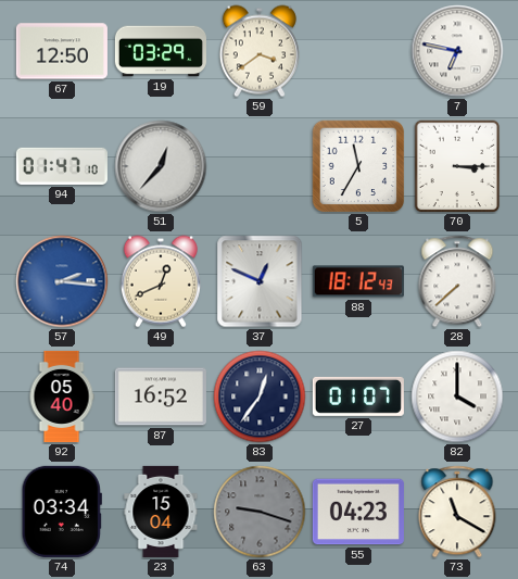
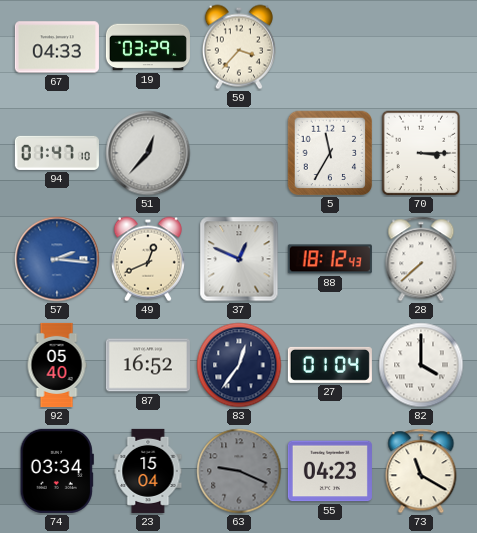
67: 12:50 -> 04:33 (57, 47)
59: 3:39 -> 3:37 (239, 47)
7: 6:47 -> none (457, 51)
27: 01:07 -> 01:04 (330, 365)
63: 9:18 -> 9:19 (239, 471)
